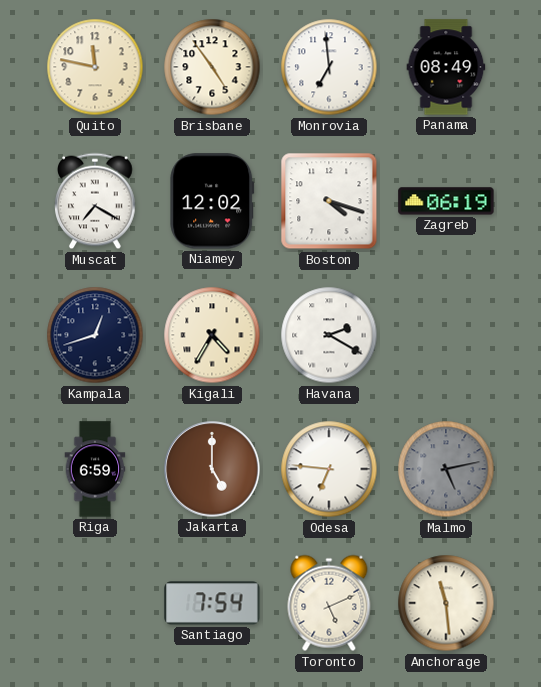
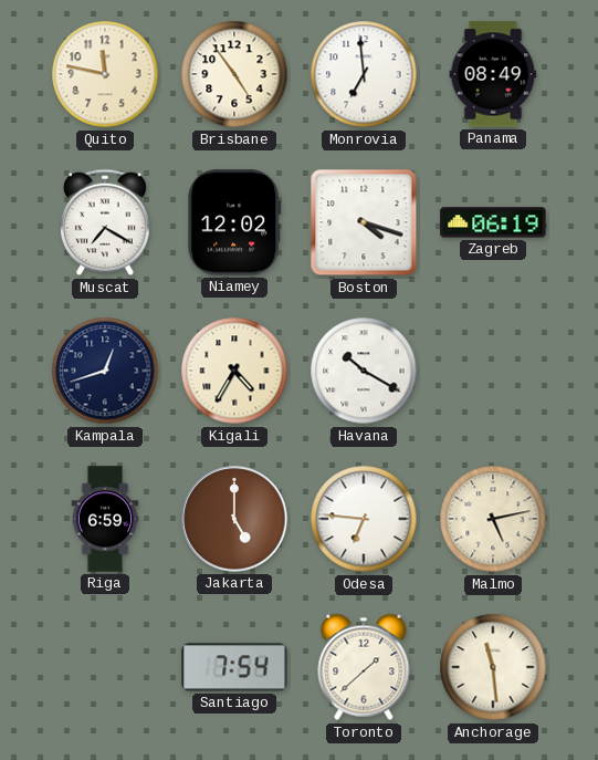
Havana: 2:20 -> 10:20 (364, 371)
Malmo dial: grey -> cream (493, 519)
Toronto: 5:11 -> 1:38 (364, 667)
